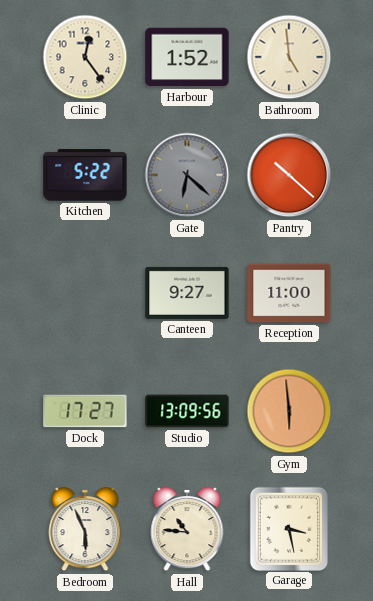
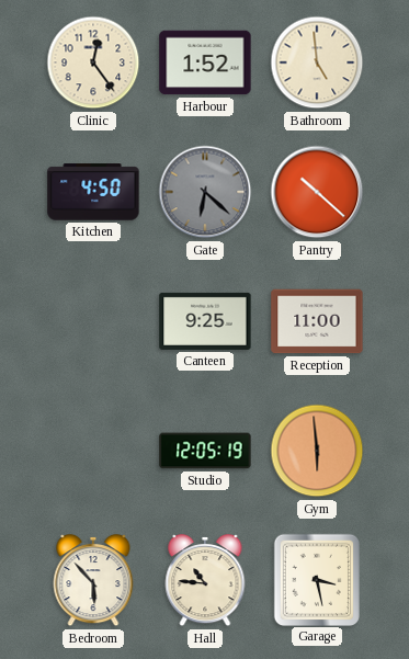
Kitchen: 5:22 -> 4:50 (93, 192)
Canteen: 9:27 -> 9:25 (205, 321)
Dock: 17:27 -> none (85, 411)
Studio: 13:09 -> 12:05 (205, 451)
Bedroom: 5:56 -> 5:53 (93, 580)
